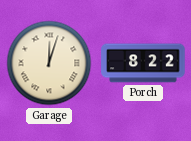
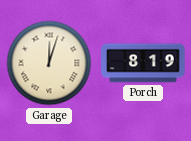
Porch: 8:22 -> 8:19 (143, 63)
